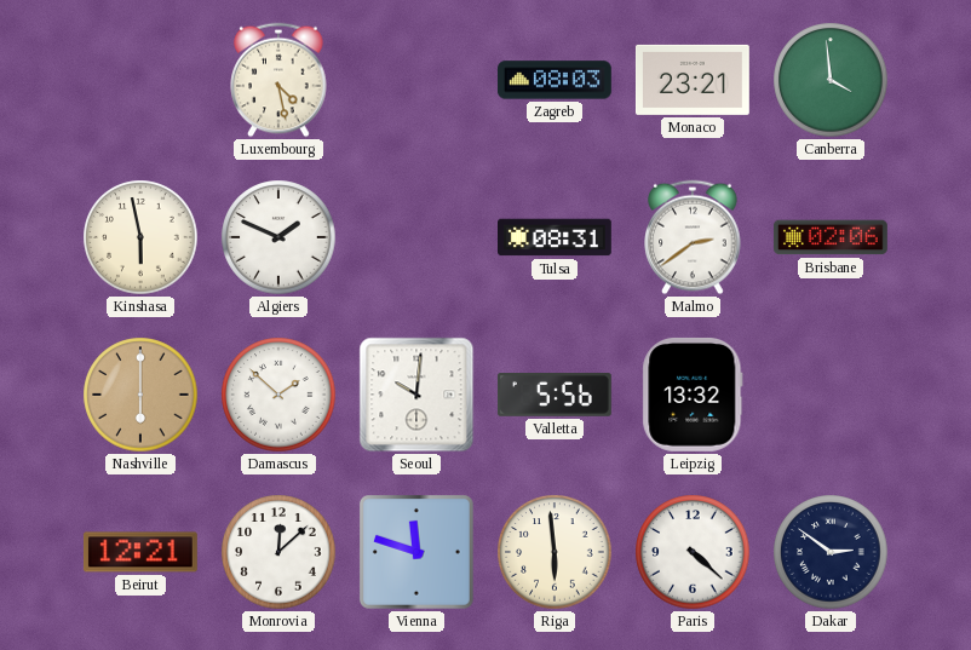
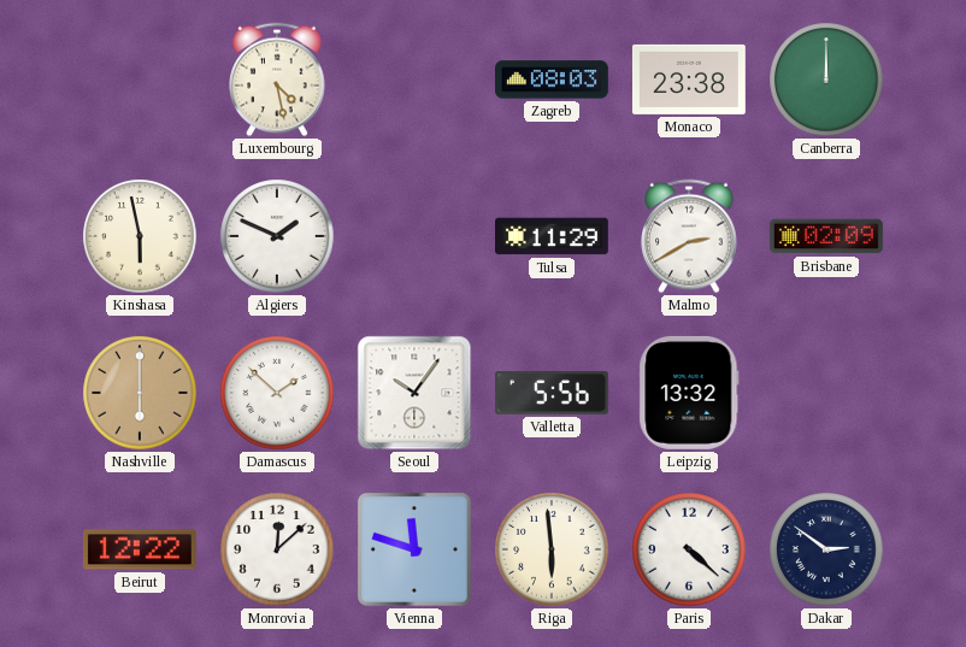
Monaco: 23:21 -> 23:38 (689, 80)
Canberra: 3:59 -> 12:00 (826, 80)
Tulsa: 08:31 -> 11:29 (553, 236)
Malmo: 2:39 -> 2:40 (689, 236)
Brisbane: 02:06 -> 02:09 (827, 236)
Seoul: 10:01 -> 10:06 (414, 393)
Beirut: 12:21 -> 12:22 (140, 549)
